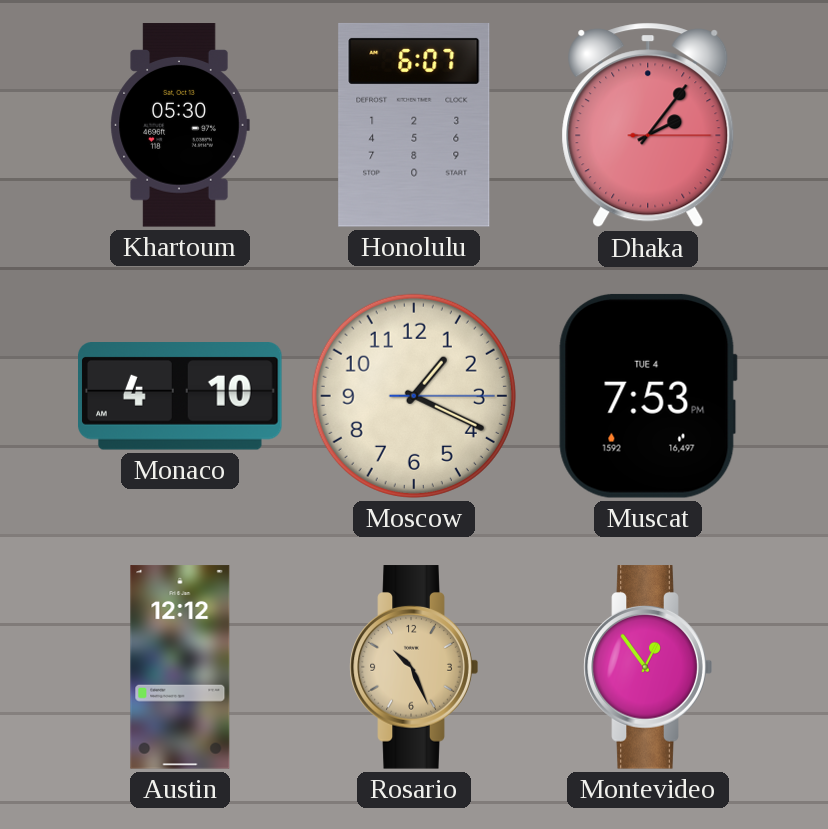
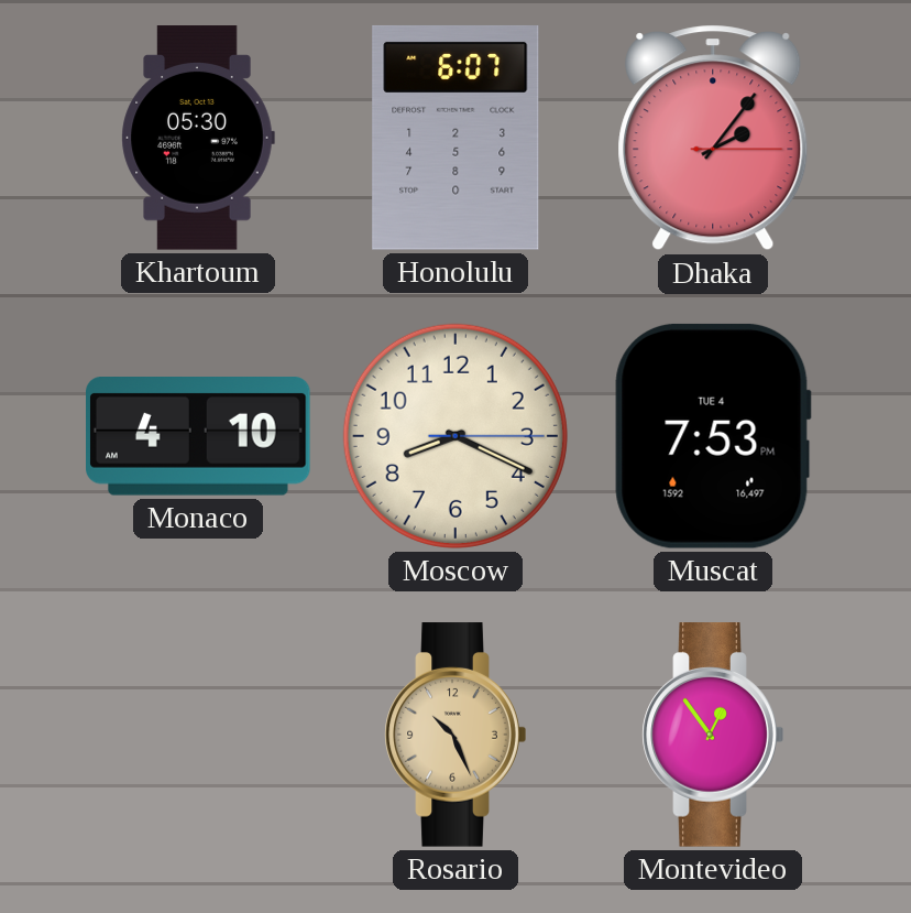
Moscow: 1:19 -> 8:19 (455, 436)
Austin: 12:12 -> none (180, 667)
